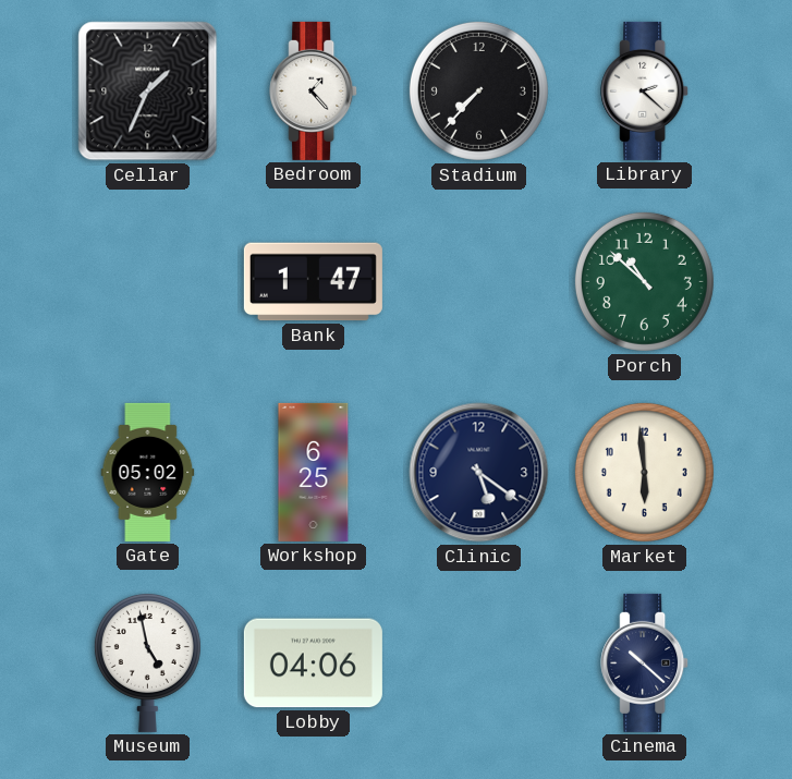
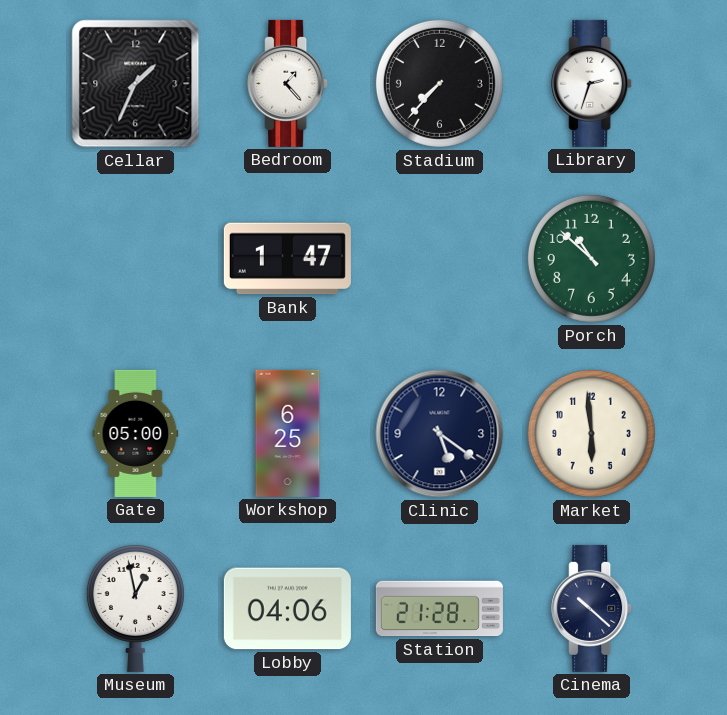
Library: 2:22 -> 2:33 (592, 83)
Gate: 05:02 -> 05:00 (136, 433)
Museum: 4:58 -> 12:58 (135, 608)
Station: none -> 21:28 (439, 609)
